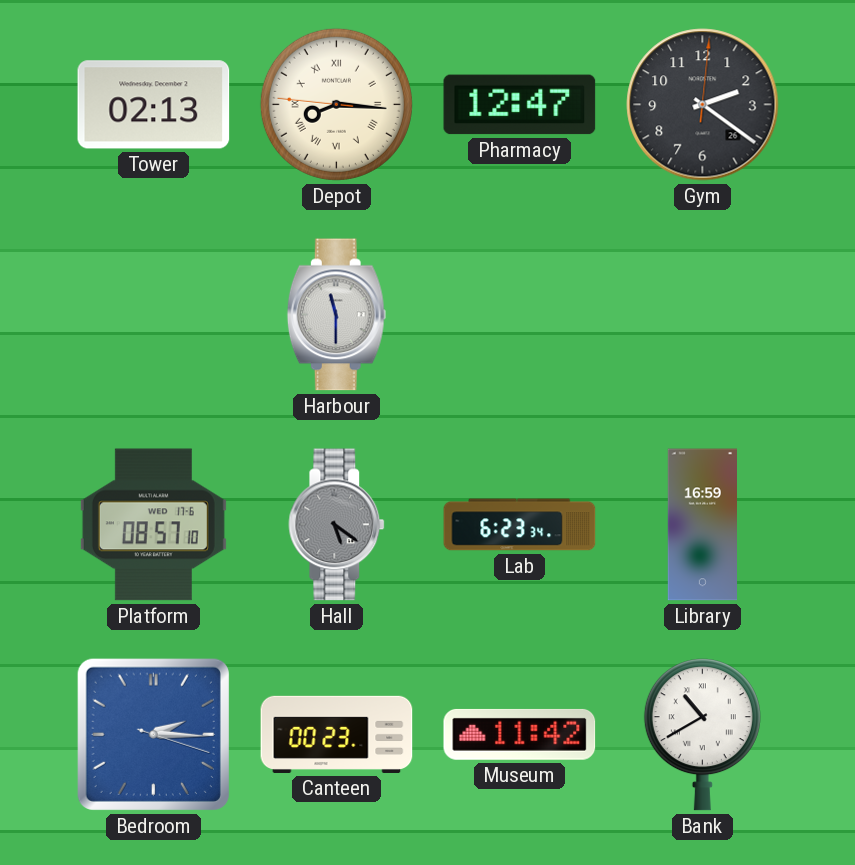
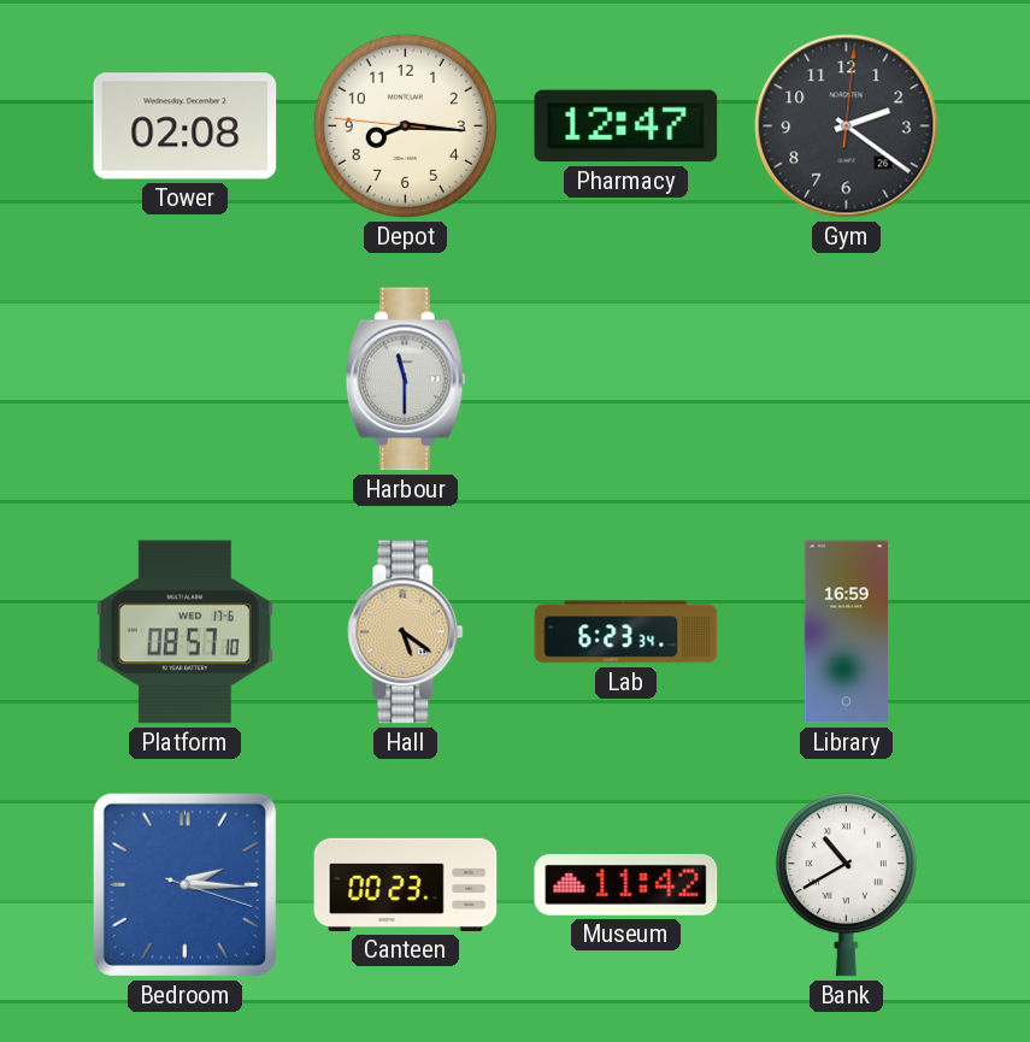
Tower: 02:13 -> 02:08 (186, 126)
Depot numerals: Roman -> Arabic (405, 125)
Hall dial: grey -> champagne (406, 632)
